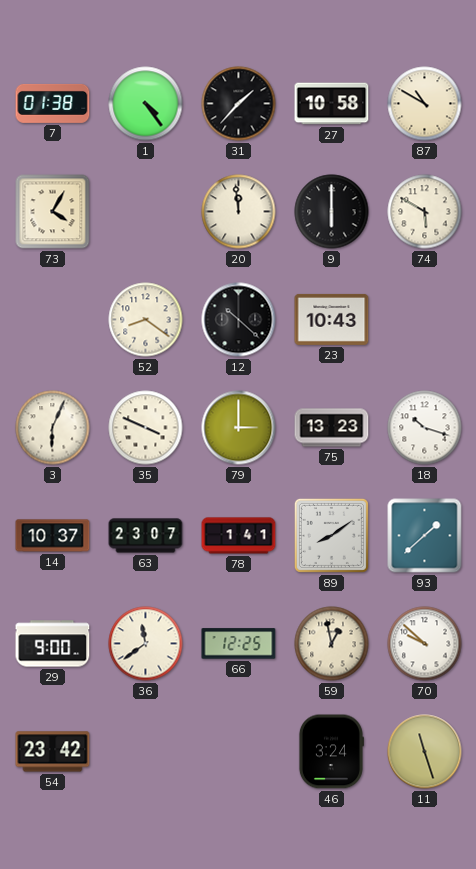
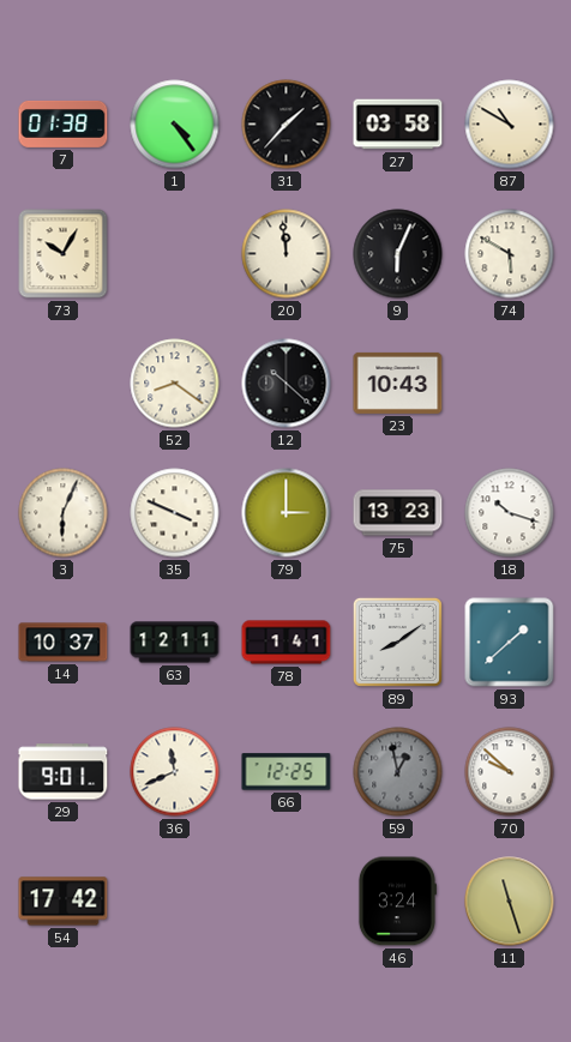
27: 10:58 -> 03:58 (398, 125)
73: 4:05 -> 10:05 (64, 254)
9: 6:00 -> 6:04 (398, 254)
63: 23:07 -> 12:11 (175, 643)
29: 9:00 -> 9:01 (64, 772)
36: 11:39 -> 11:41 (175, 772)
59 dial: cream -> grey (398, 772)
54: 23:42 -> 17:42 (64, 902)
